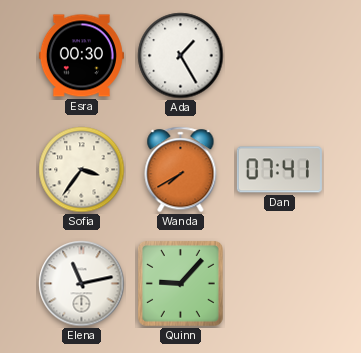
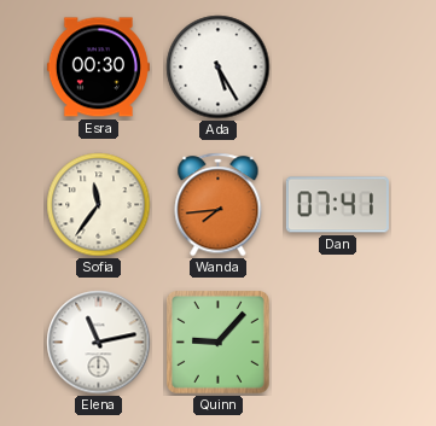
Ada: 1:25 -> 5:25 (219, 68)
Sofia: 3:36 -> 11:36 (99, 205)
Wanda: 7:40 -> 7:44 (219, 205)
